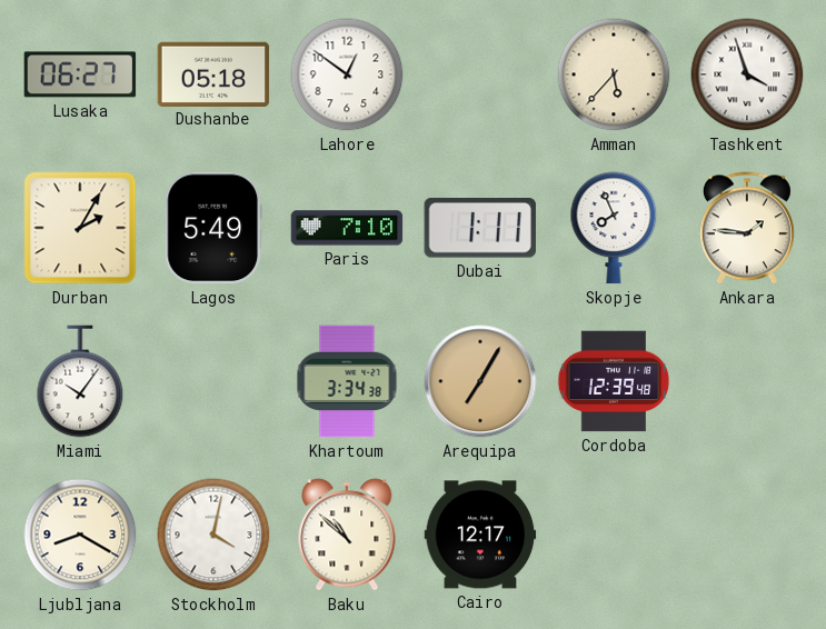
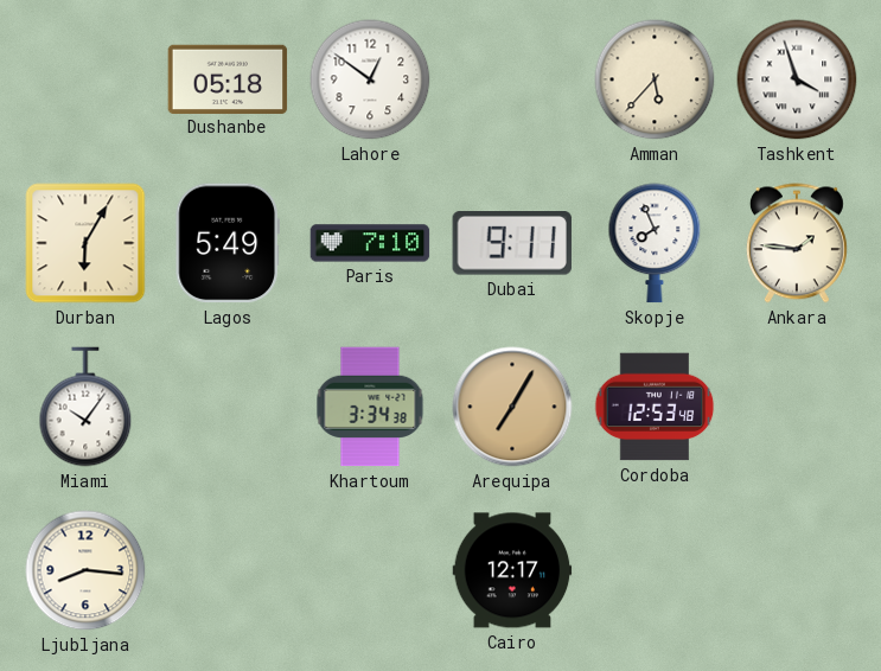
Lusaka: 06:27 -> none (80, 74)
Durban: 2:05 -> 6:05 (85, 243)
Dubai: 1:11 -> 9:11 (512, 244)
Cordoba: 12:39 -> 12:53 (655, 407)
Ljubljana: 8:20 -> 8:16 (85, 570)
Stockholm: 4:02 -> none (213, 535)
Baku: 10:52 -> none (347, 535)
